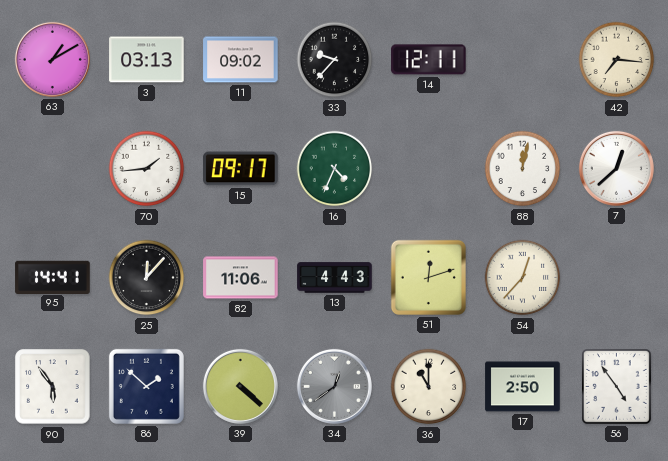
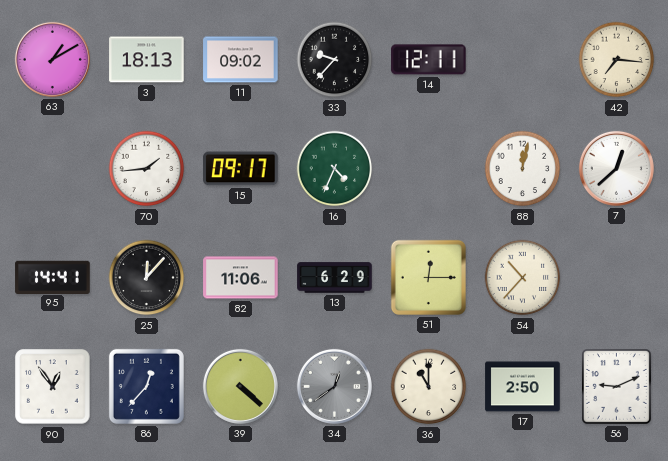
3: 03:13 -> 18:13 (147, 60)
13: 4:43 -> 6:29 (335, 278)
51: 12:12 -> 12:15 (428, 277)
54: 12:37 -> 10:37 (523, 278)
90: 5:54 -> 12:54 (53, 387)
86: 1:52 -> 12:37 (146, 386)
56: 4:54 -> 9:11 (617, 387)
